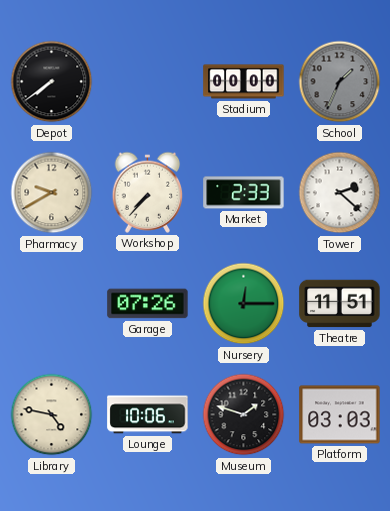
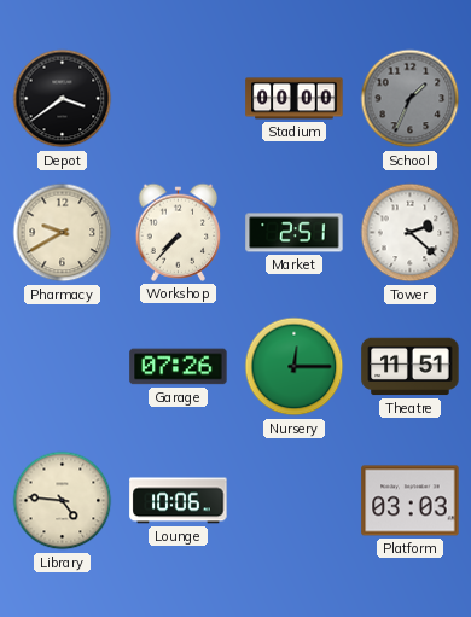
Depot: 7:39 -> 3:39 (63, 99)
Market: 2:33 -> 2:51 (295, 233)
Library: 4:47 -> 4:46 (63, 501)
Museum: 1:48 -> none (244, 415)
